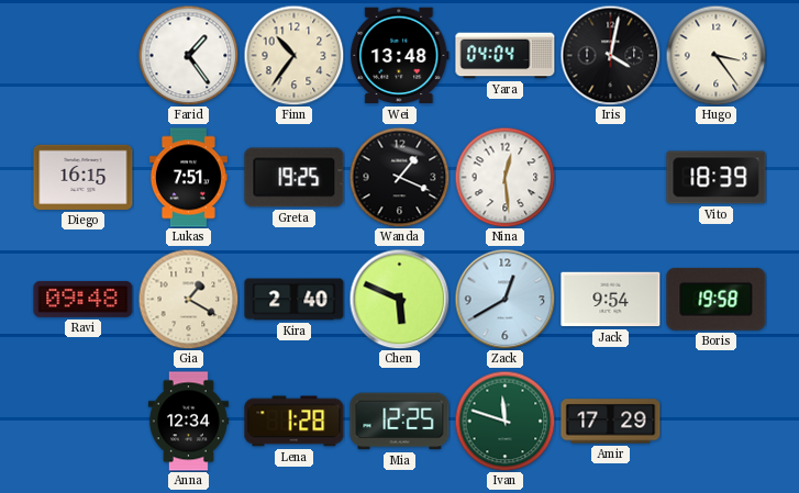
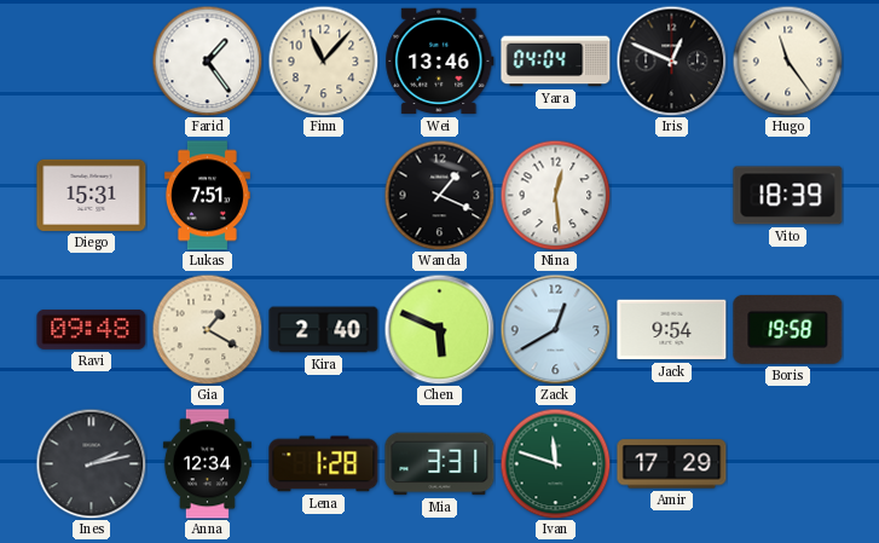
Finn: 10:36 -> 11:07 (323, 60)
Wei: 13:48 -> 13:46 (440, 62)
Iris: 4:02 -> 12:49 (671, 60)
Hugo: 3:24 -> 11:24 (787, 60)
Diego: 16:15 -> 15:31 (92, 195)
Greta: 19:25 -> none (295, 178)
Ines: none -> 2:13 (91, 463)
Mia: 12:25 -> 3:31 (440, 464)
